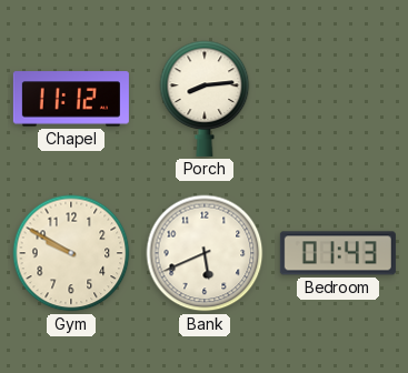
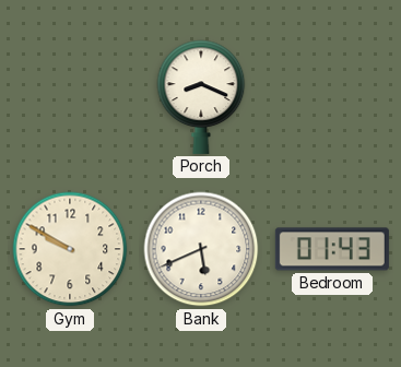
Chapel: 11:12 -> none (71, 99)
Porch: 8:14 -> 8:19 (201, 97)
